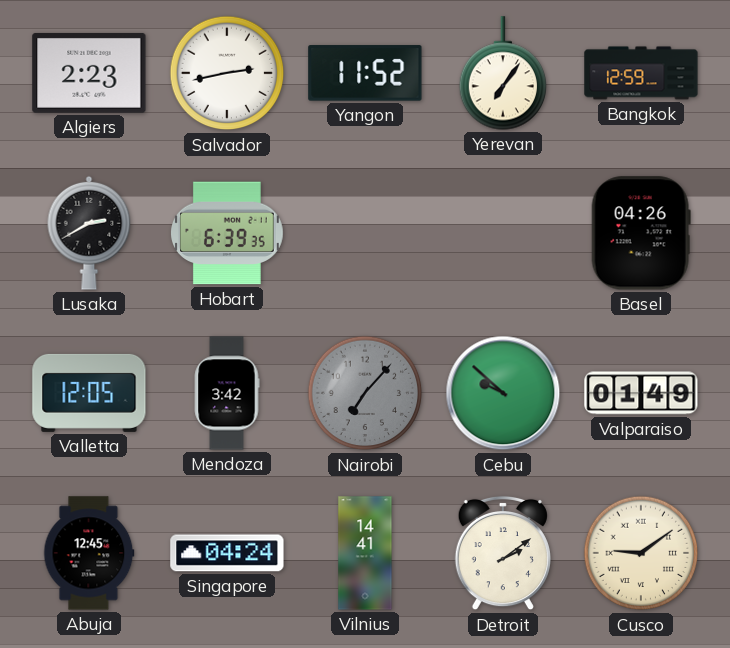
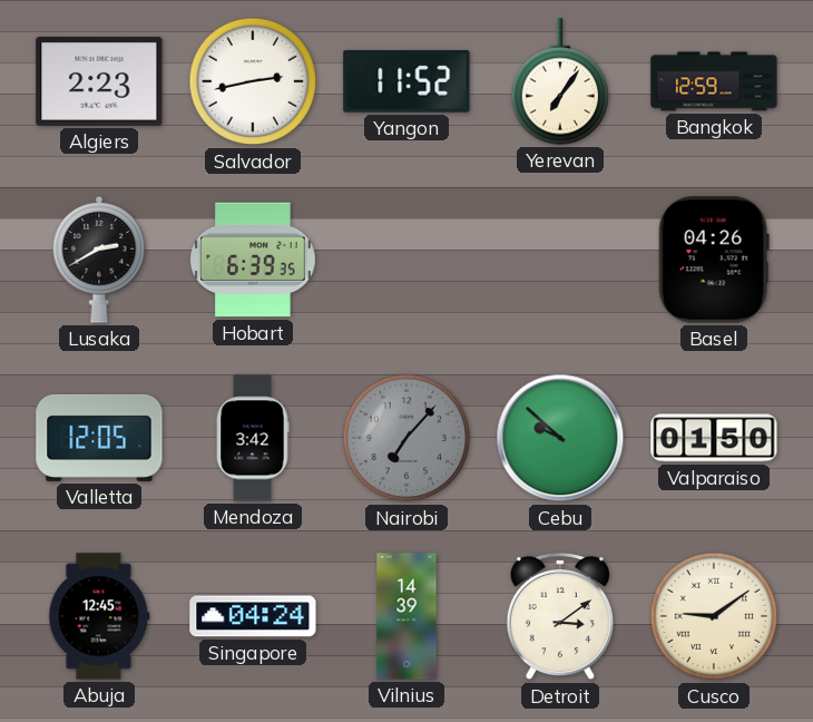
Valparaiso: 01:49 -> 01:50 (714, 438)
Vilnius: 14:41 -> 14:39 (406, 616)
Detroit: 2:09 -> 3:09 (560, 616)
